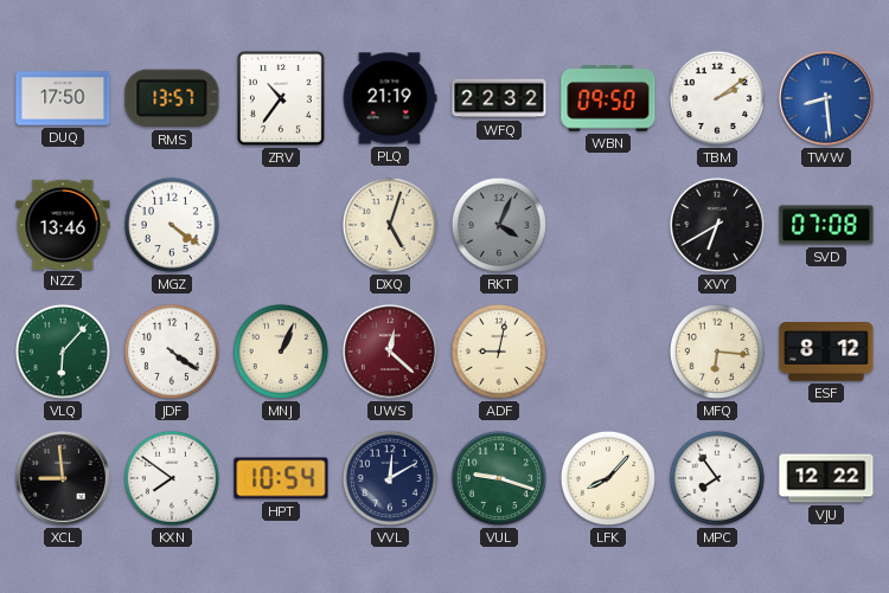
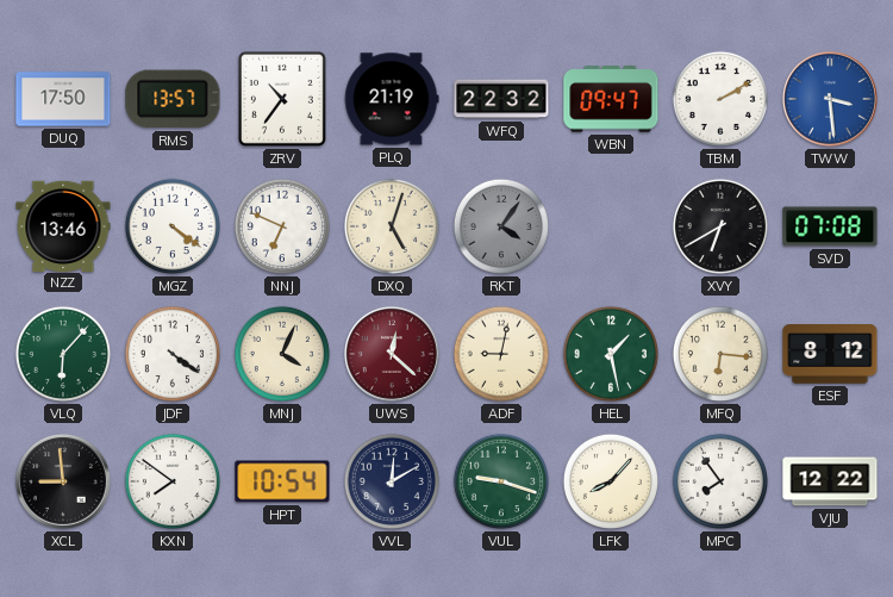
WBN: 09:50 -> 09:47 (611, 99)
TBM: 2:09 -> 2:10 (720, 99)
TWW: 8:29 -> 3:29 (830, 99)
NNJ: none -> 6:49 (282, 226)
RKT: 4:04 -> 4:06 (501, 226)
MNJ: 1:04 -> 4:04 (282, 354)
HEL: none -> 1:28 (611, 354)
